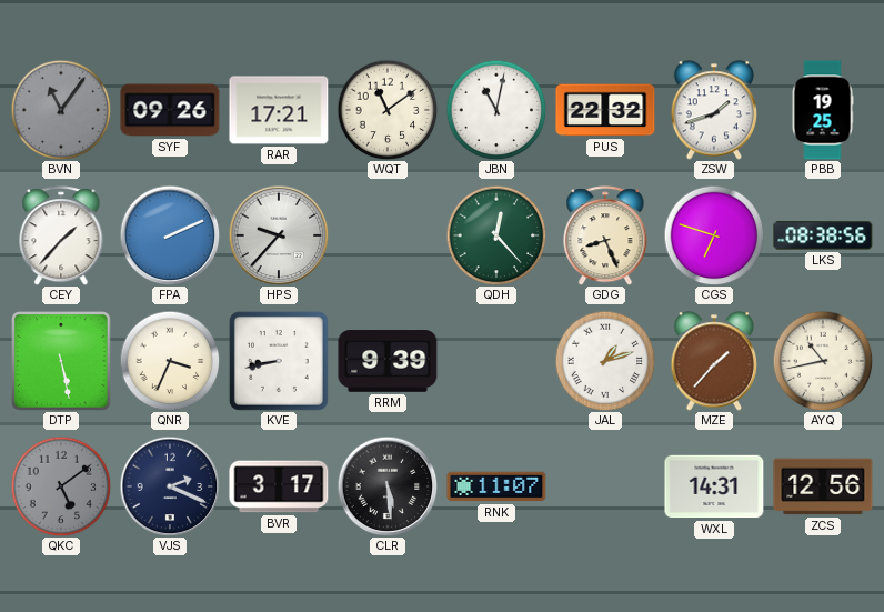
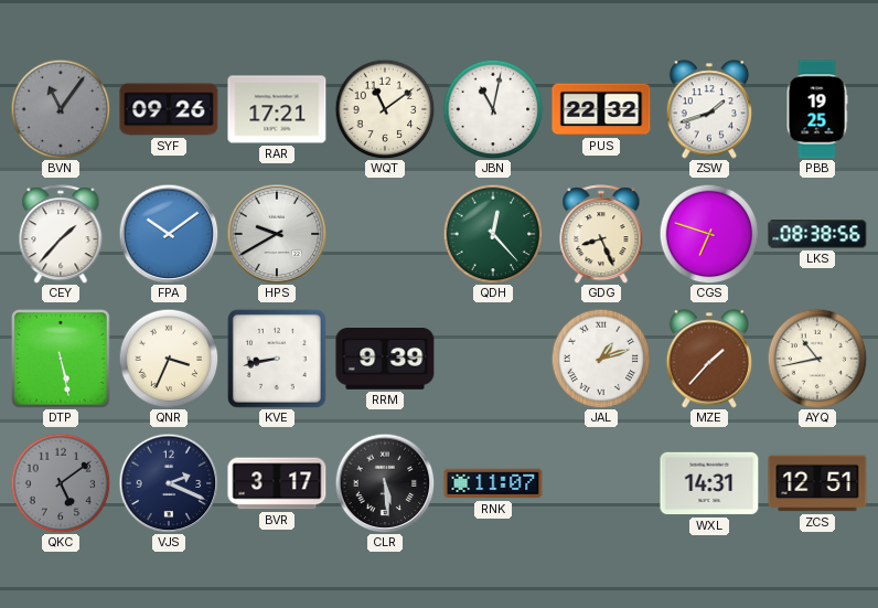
FPA: 2:11 -> 10:09 (169, 234)
HPS: 9:37 -> 9:40 (277, 234)
ZCS: 12:56 -> 12:51 (817, 483)
